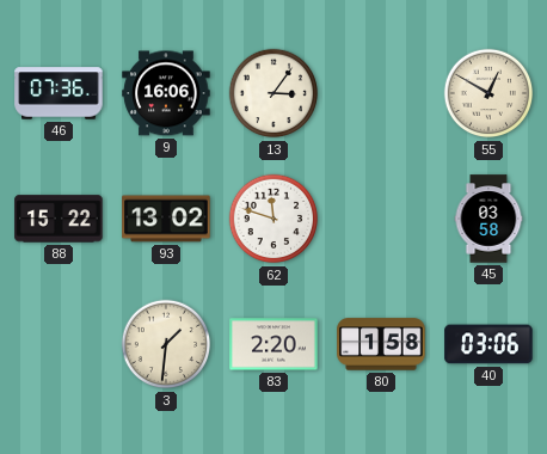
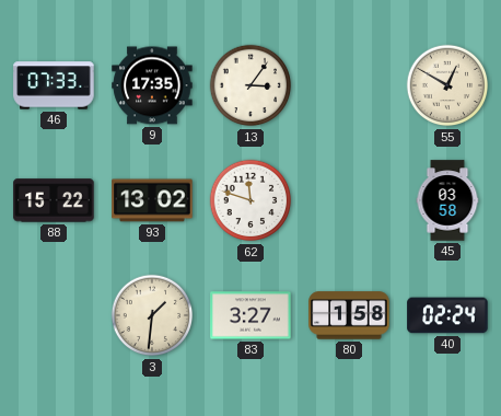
46: 07:36 -> 07:33 (54, 85)
9: 16:06 -> 17:35 (152, 85)
83: 2:20 -> 3:27 (250, 315)
40: 03:06 -> 02:24 (447, 315)
